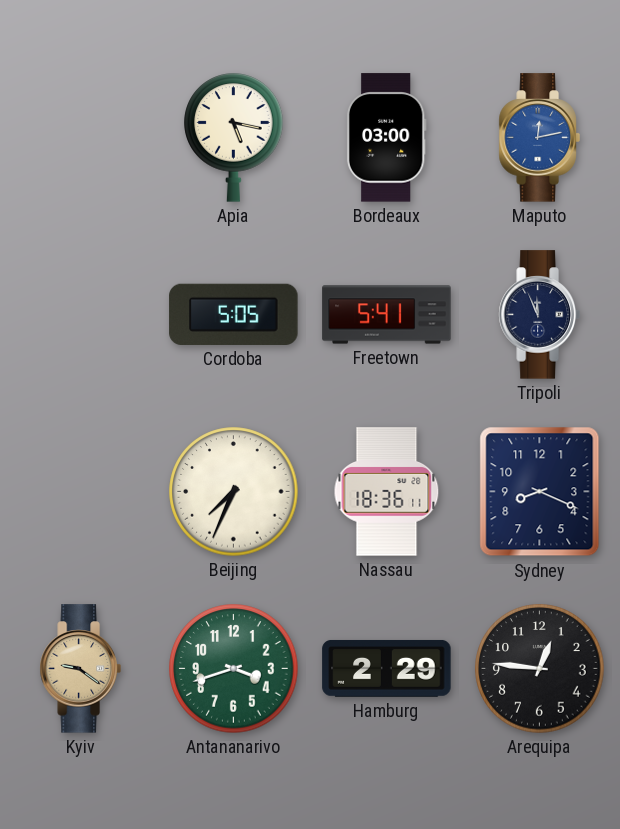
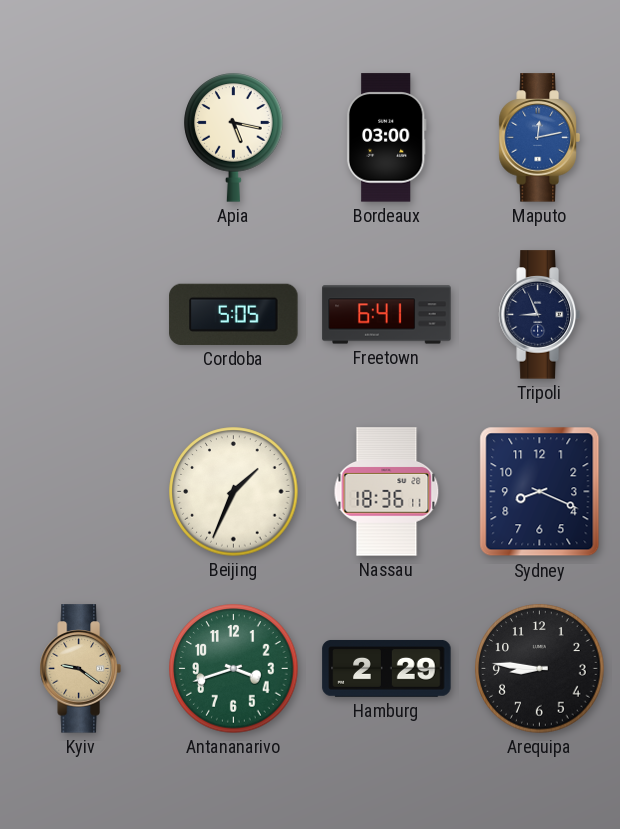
Freetown: 5:41 -> 6:41 (387, 315)
Tripoli: 11:56 -> 8:56 (539, 315)
Beijing: 7:34 -> 1:34 (234, 492)
Arequipa: 12:46 -> 8:46 (540, 669)
